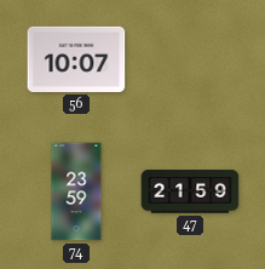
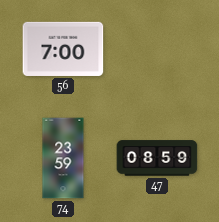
56: 10:07 -> 7:00 (63, 49)
47: 21:59 -> 08:59 (157, 158)
